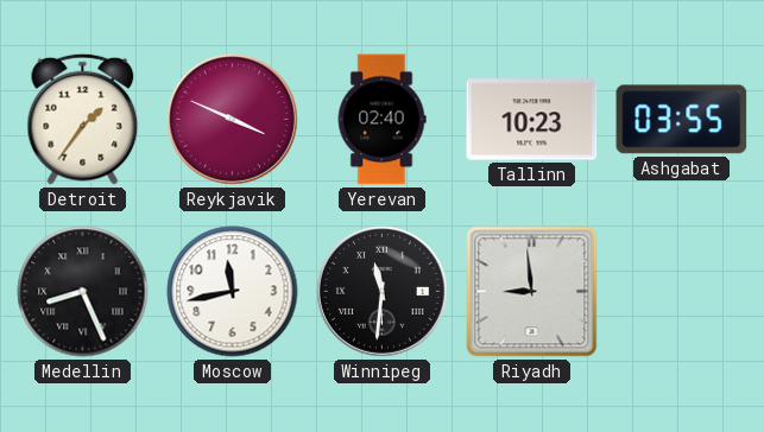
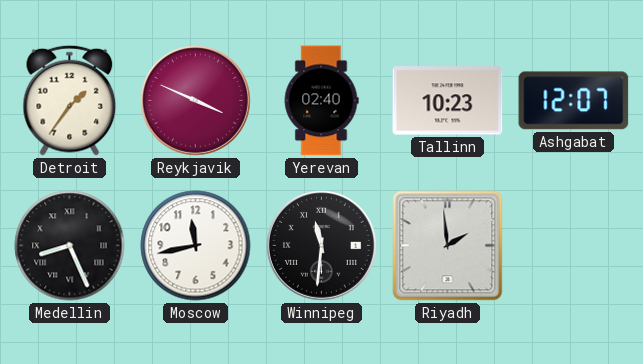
Ashgabat: 03:55 -> 12:07 (574, 101)
Riyadh: 8:59 -> 1:59 (448, 246)
